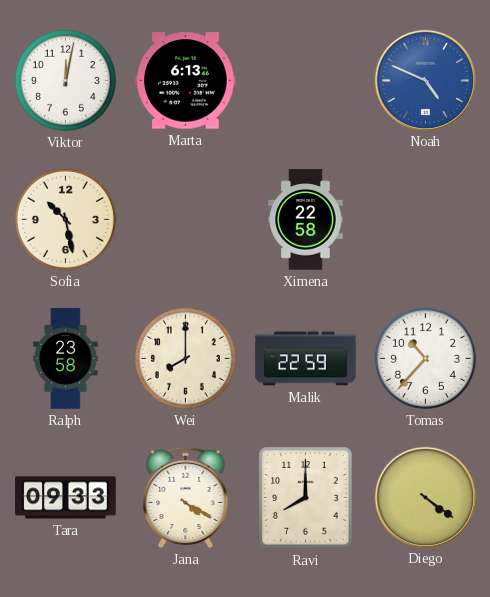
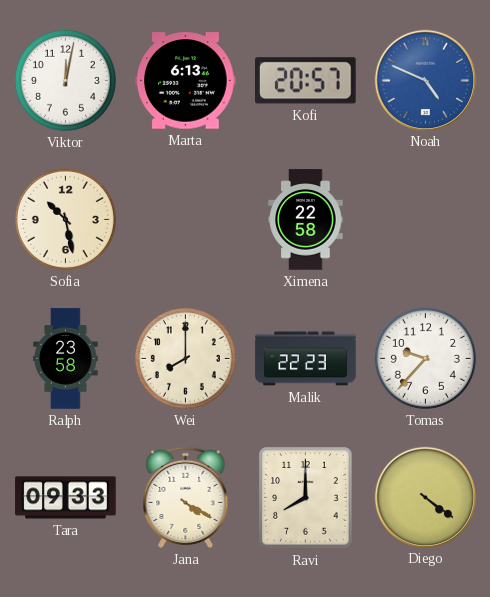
Kofi: none -> 20:57 (306, 81)
Malik: 22:59 -> 22:23 (306, 359)
Tomas: 10:37 -> 9:37 (425, 358)
